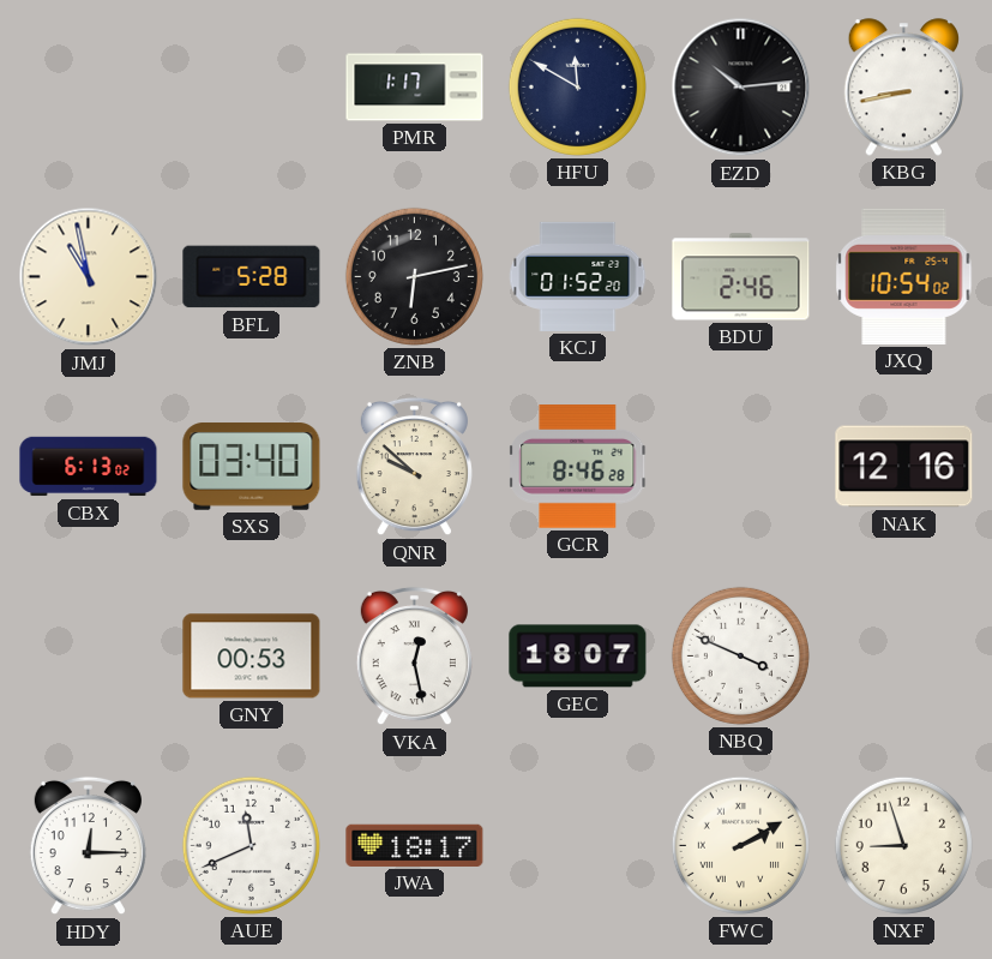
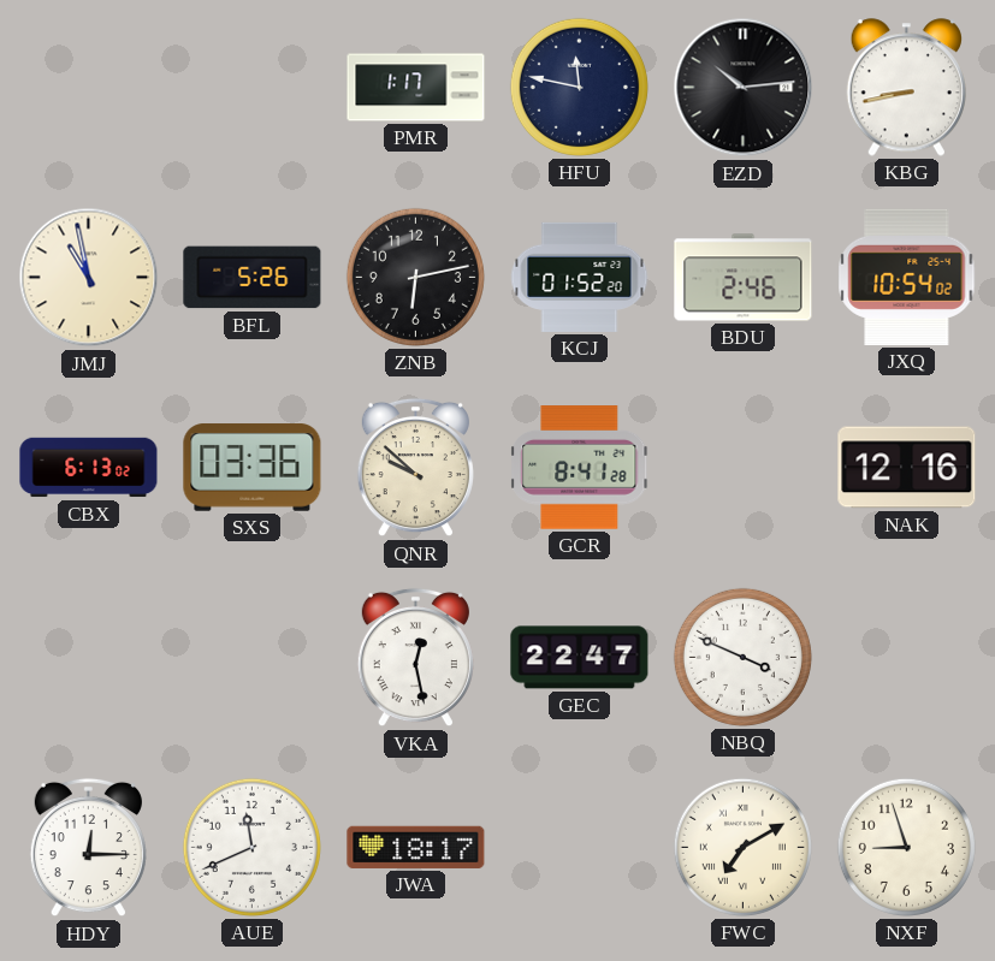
HFU: 11:50 -> 11:47 (579, 87)
BFL: 5:28 -> 5:26 (253, 278)
SXS: 03:40 -> 03:36 (253, 468)
GCR: 8:46 -> 8:41 (580, 468)
GNY: 00:53 -> none (252, 657)
GEC: 18:07 -> 22:47 (580, 658)
FWC: 2:10 -> 7:10 (742, 847)
